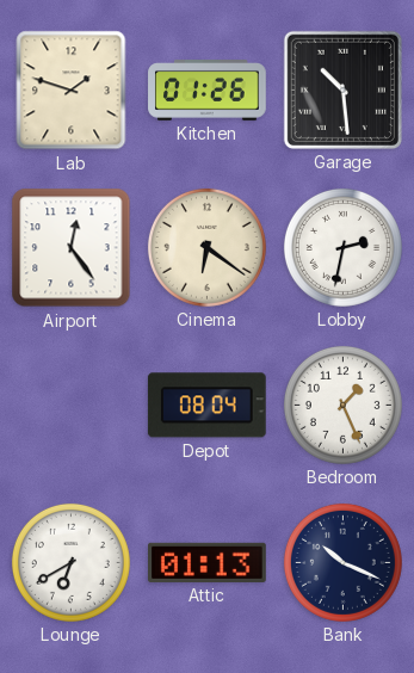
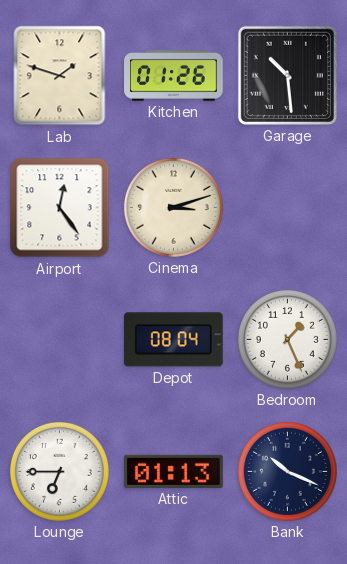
Cinema: 6:21 -> 3:12 (173, 207)
Lobby: 2:32 -> none (342, 247)
Lounge: 6:40 -> 6:45 (59, 471)
